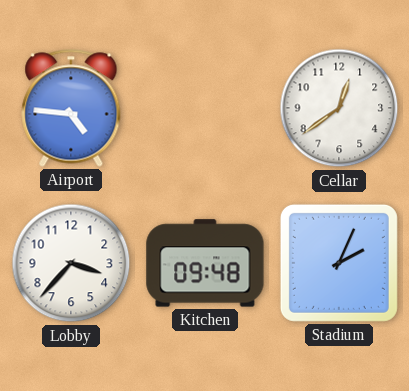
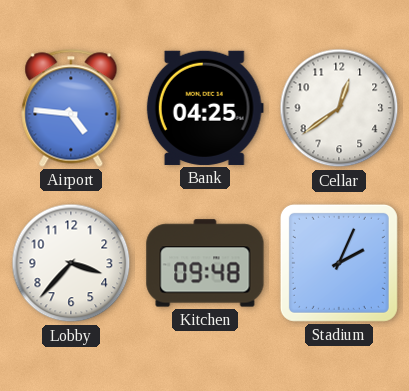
Bank: none -> 04:25 (205, 108)
